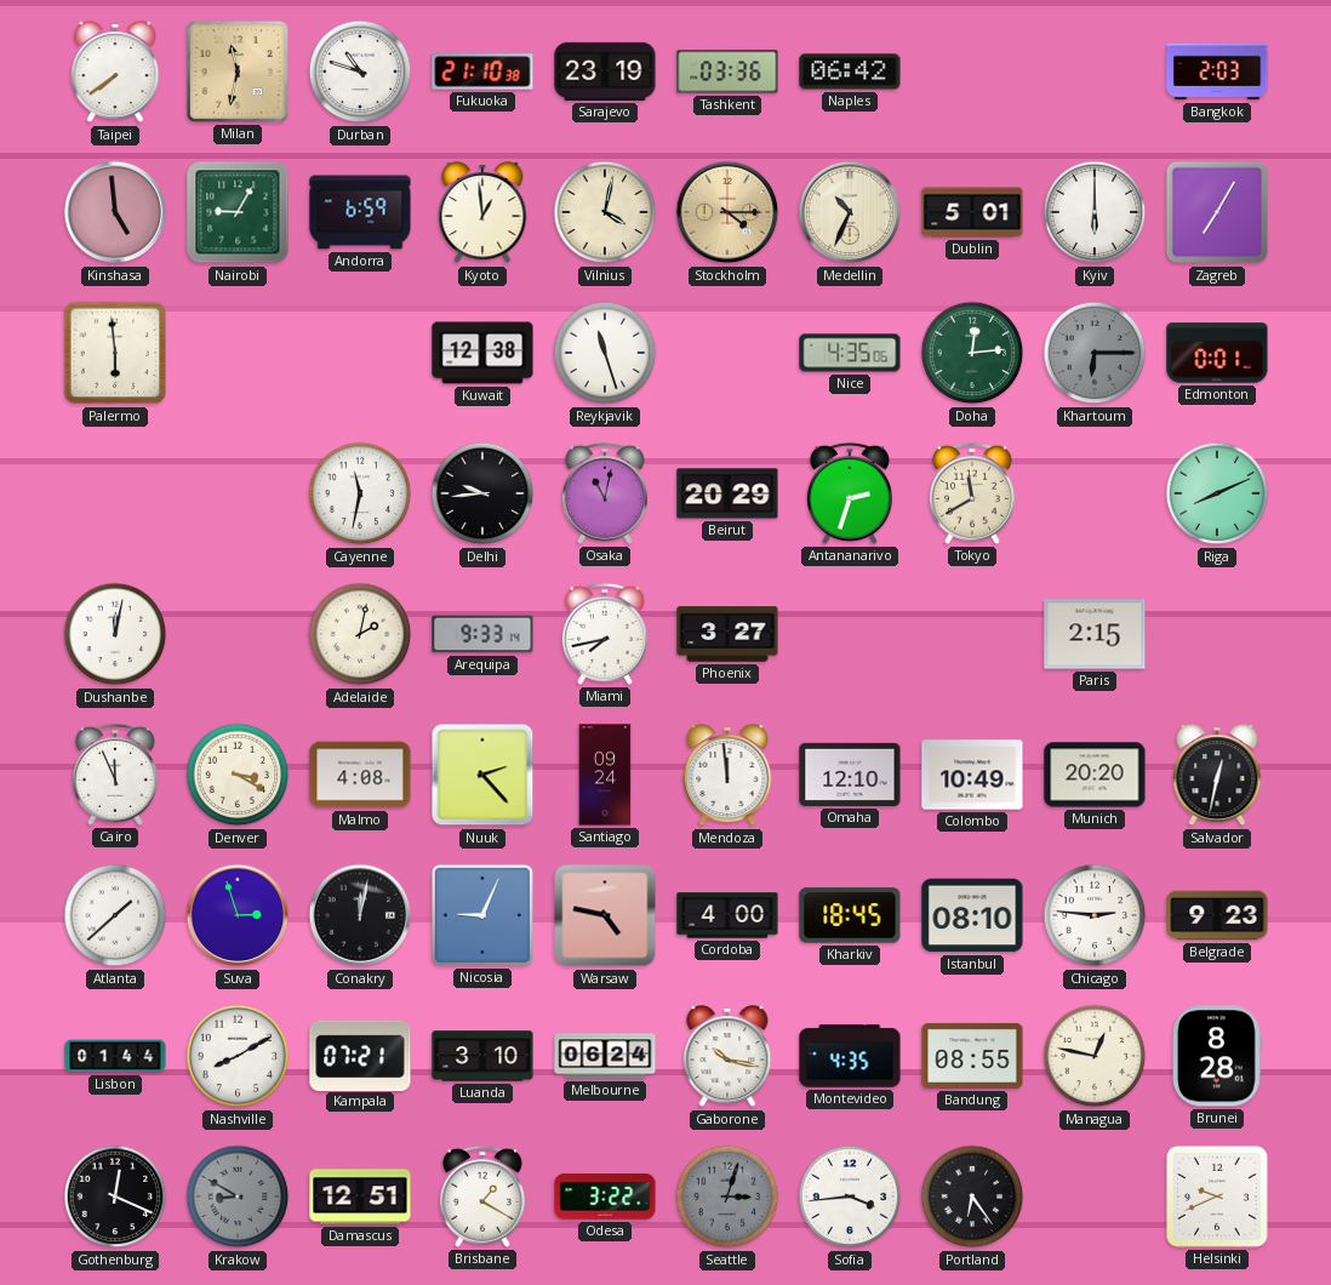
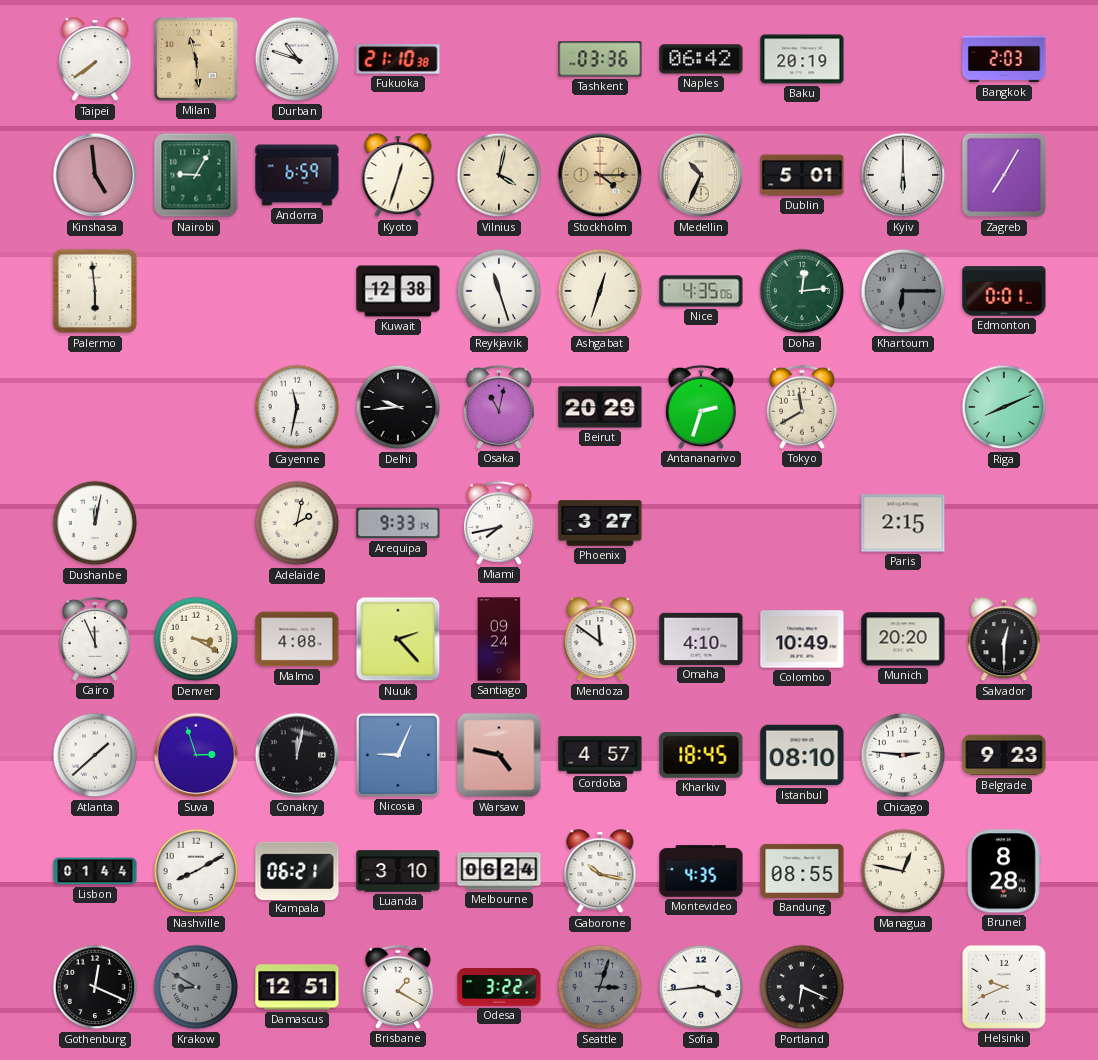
Milan: 11:32 -> 11:29 (196, 59)
Sarajevo: 23:19 -> none (605, 72)
Baku: none -> 20:19 (802, 59)
Kyoto: 12:59 -> 12:33 (398, 176)
Ashgabat: none -> 12:33 (600, 291)
Mendoza: 11:59 -> 11:51 (600, 640)
Omaha: 12:10 -> 4:10 (701, 639)
Salvador: 12:32 -> 12:30 (1004, 640)
Cordoba: 4:00 -> 4:57 (600, 755)
Kampala: 07:21 -> 06:21 (297, 870)
Portland: 6:24 -> 6:19 (802, 987)
